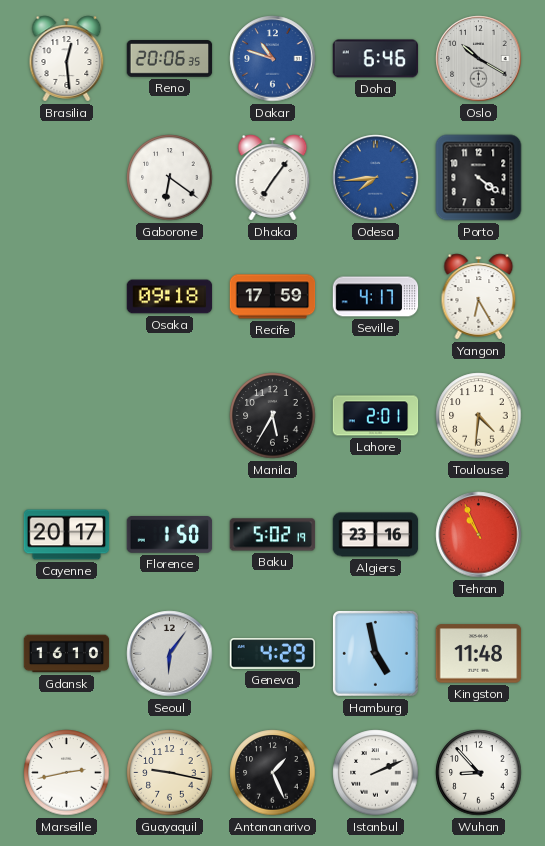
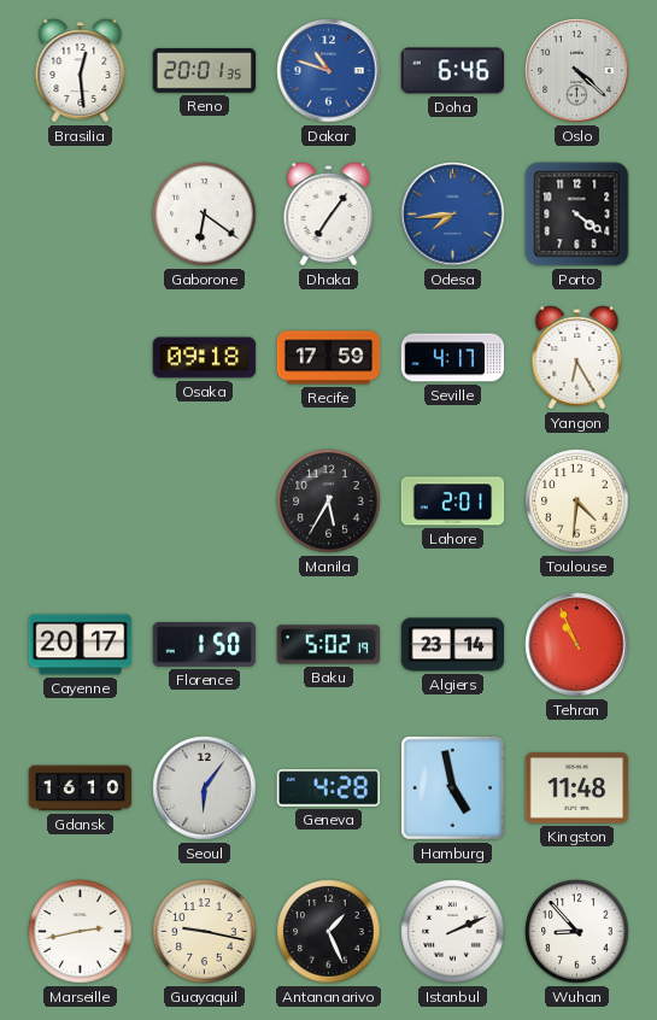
Reno: 20:06 -> 20:01 (205, 71)
Oslo: 10:20 -> 4:22 (577, 71)
Algiers: 23:16 -> 23:14 (453, 645)
Geneva: 4:29 -> 4:28 (329, 789)
